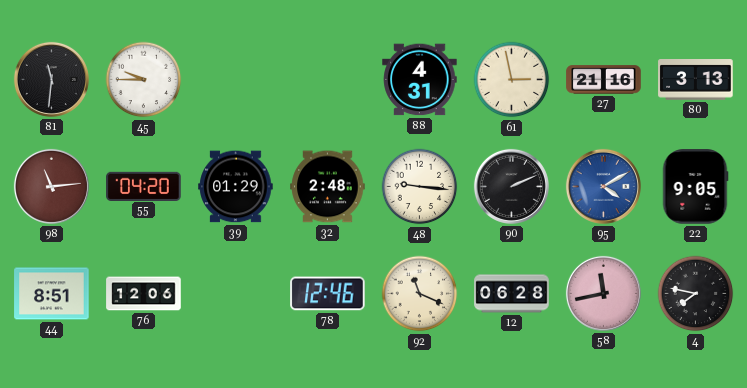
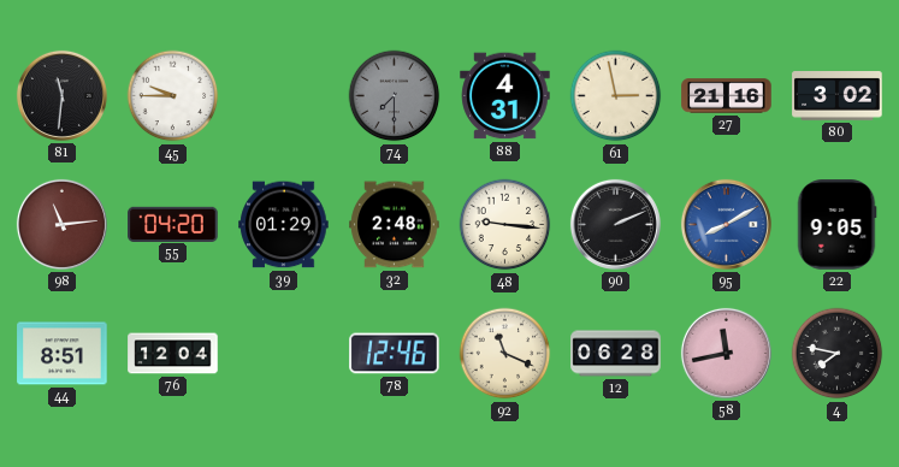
74: none -> 7:30 (395, 96)
80: 3:13 -> 3:02 (838, 96)
95: 4:10 -> 8:10 (726, 224)
76: 12:06 -> 12:04 (173, 354)
